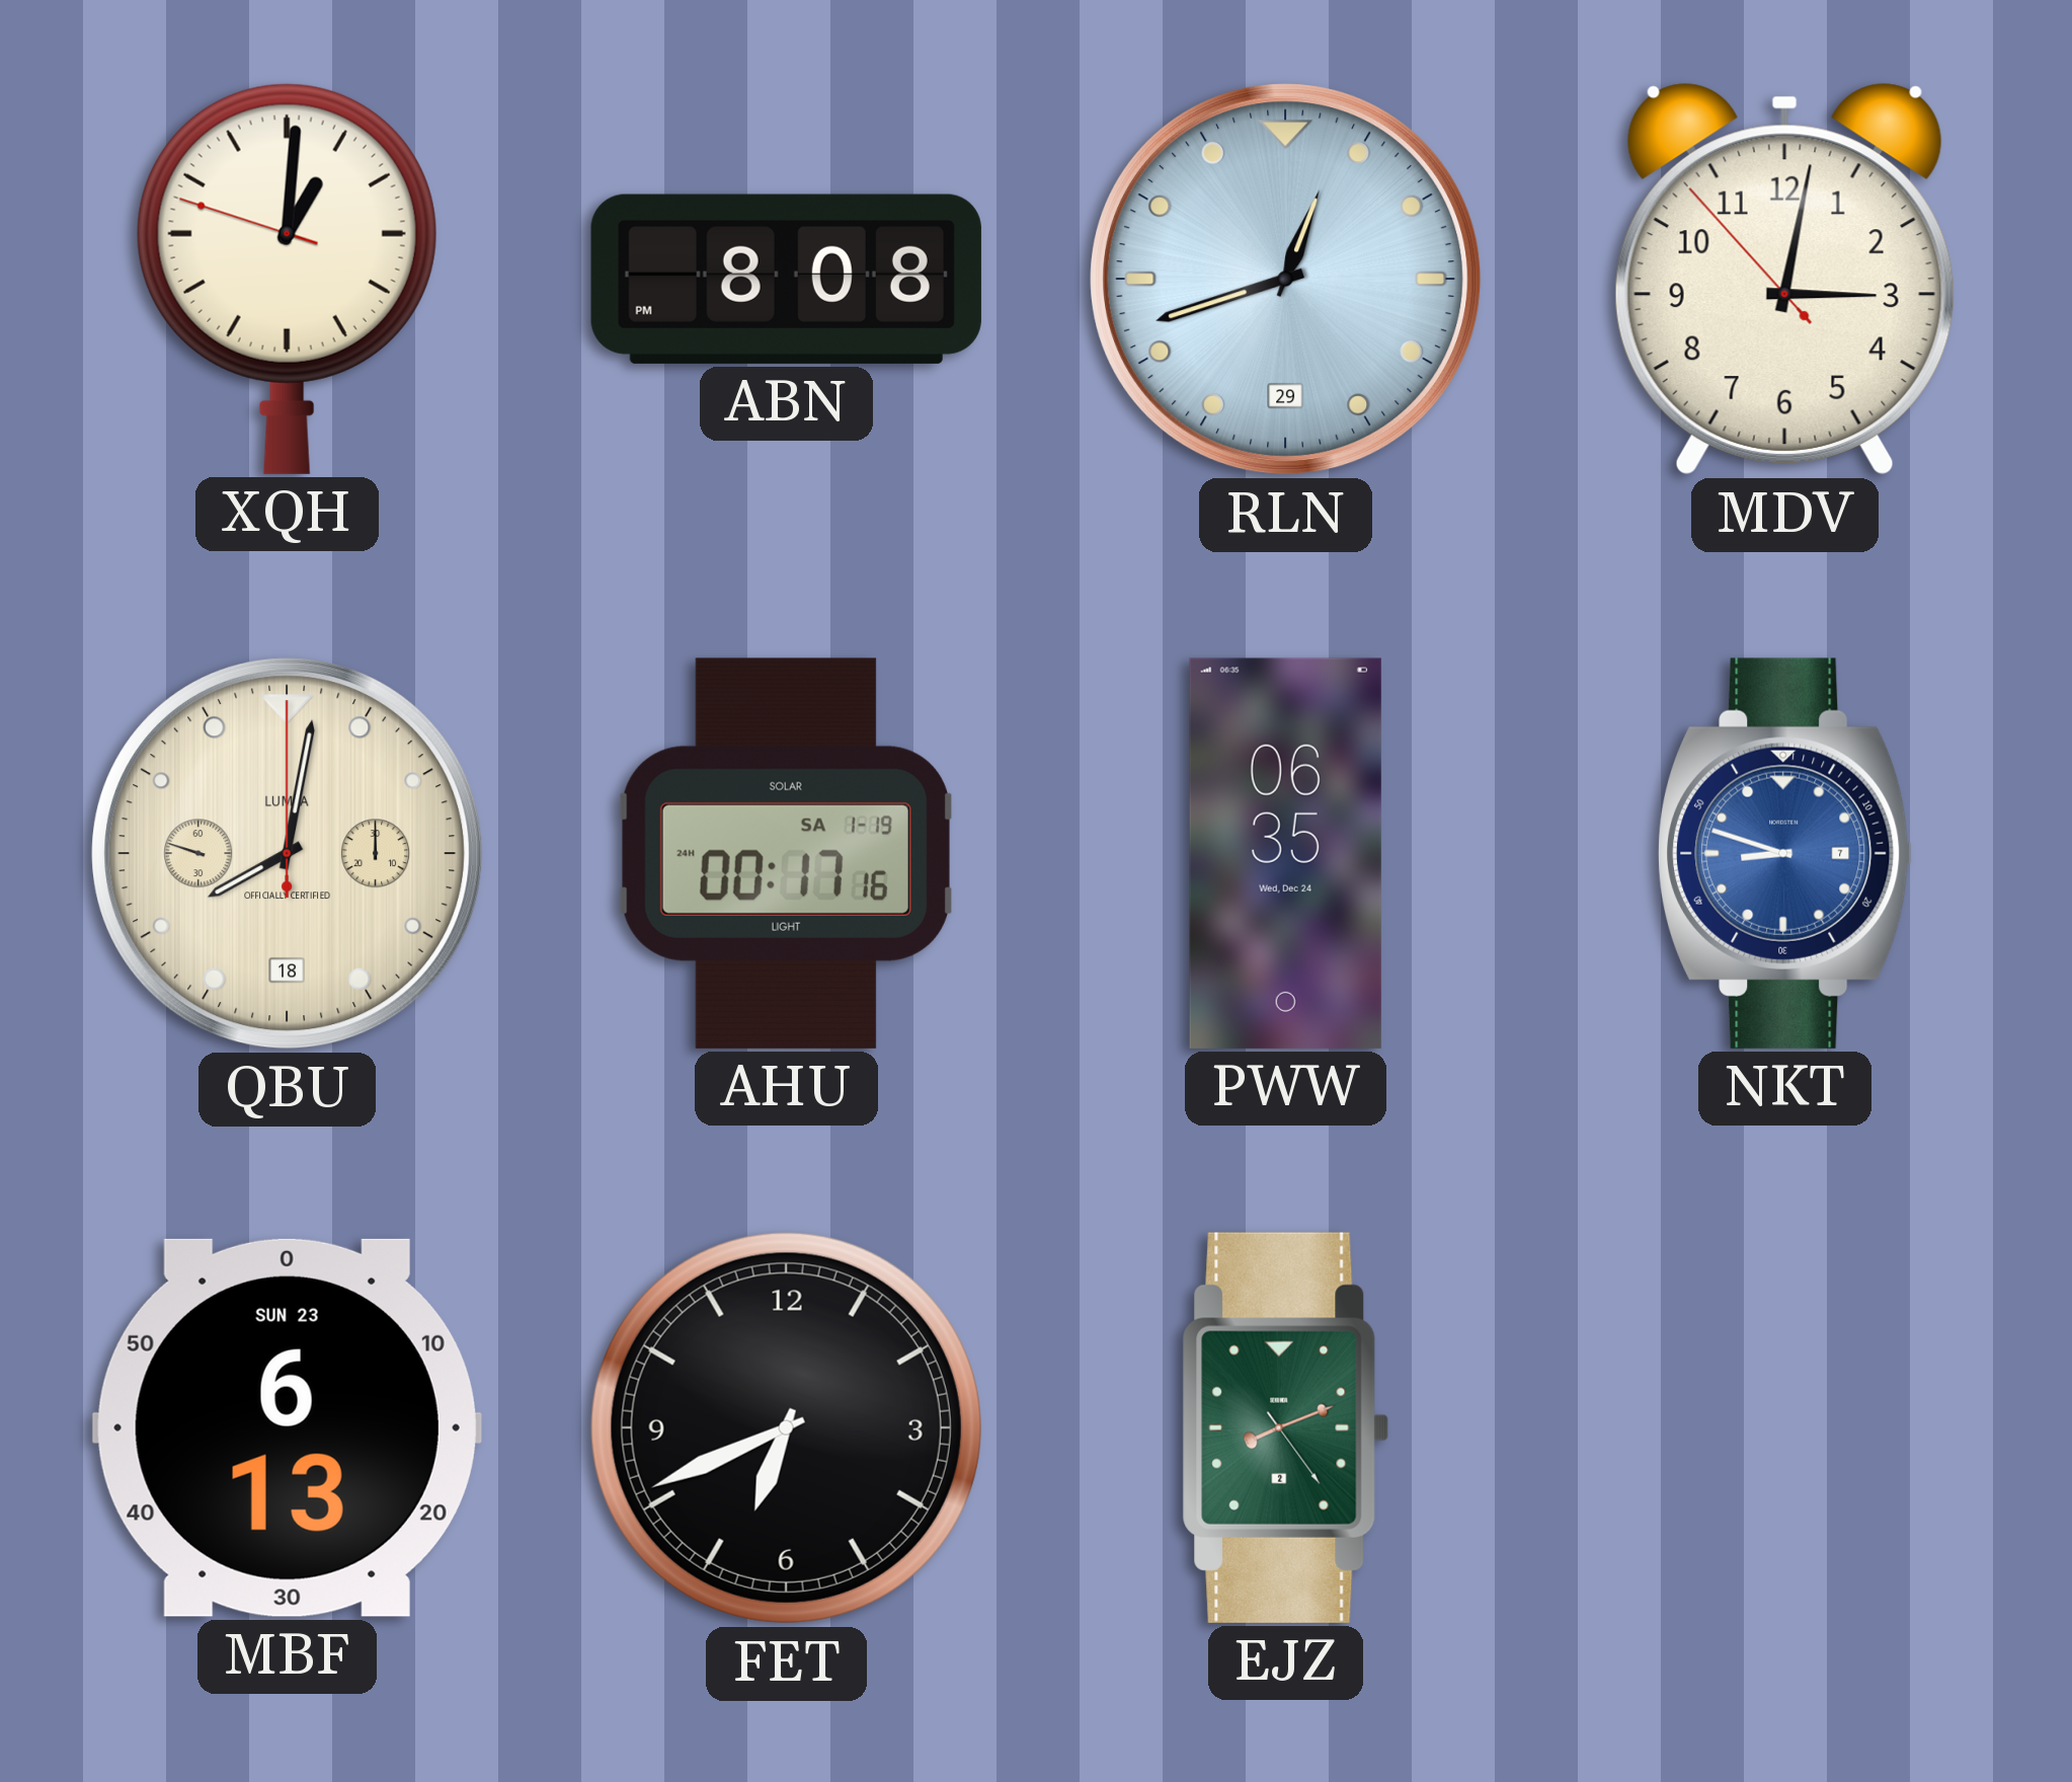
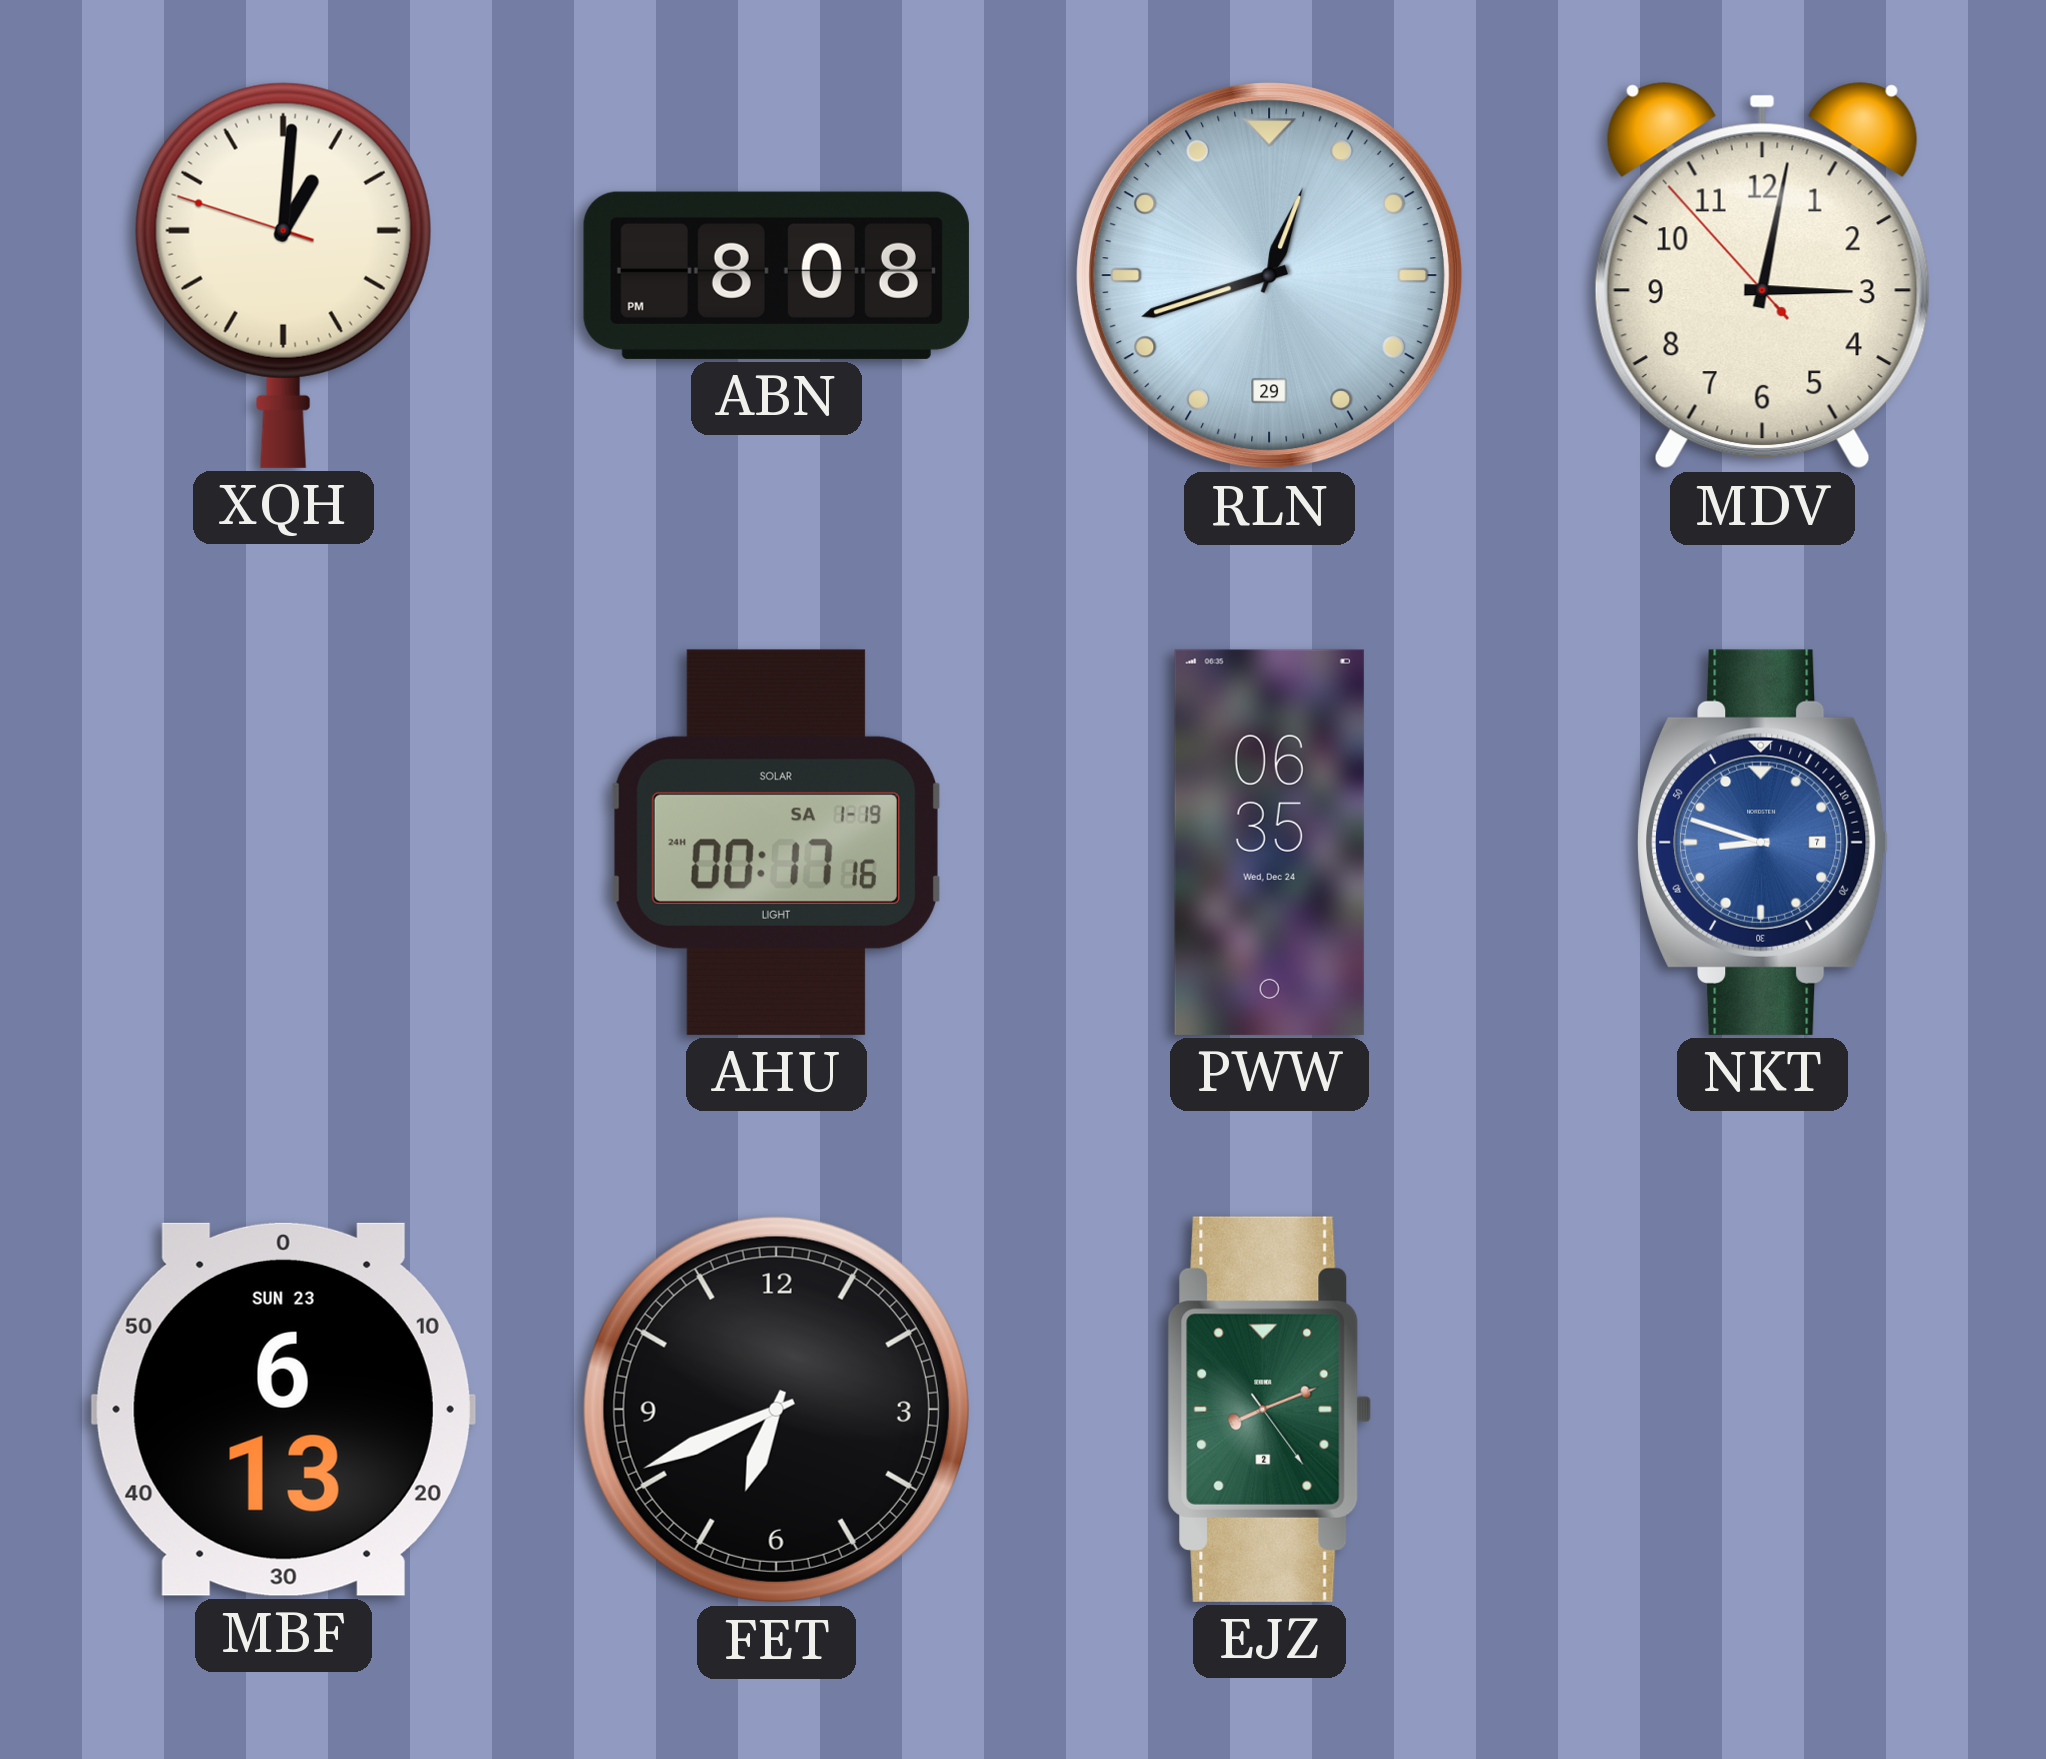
QBU: 8:01 -> none (288, 854)
